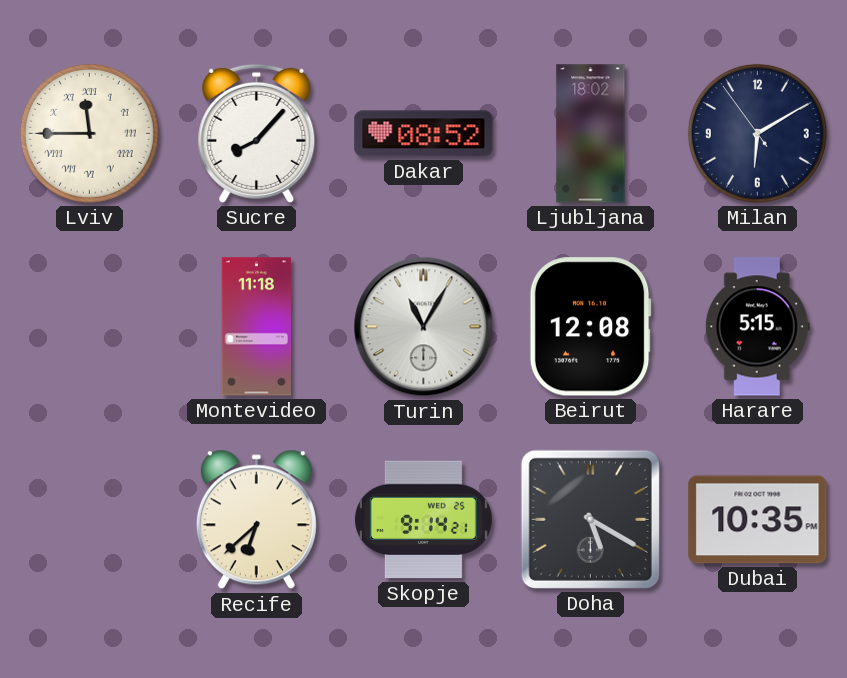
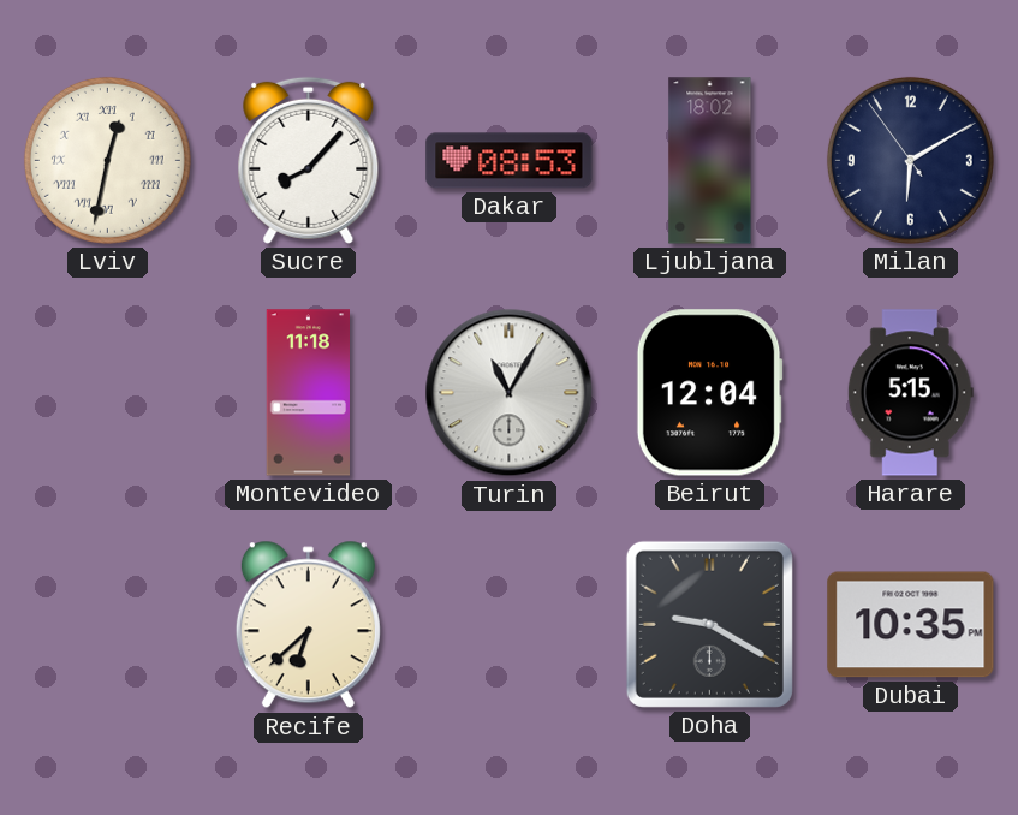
Lviv: 11:45 -> 12:32 (107, 160)
Dakar: 08:52 -> 08:53 (510, 161)
Beirut: 12:08 -> 12:04 (709, 393)
Skopje: 9:14 -> none (423, 520)
Doha: 5:20 -> 9:20 (709, 624)
